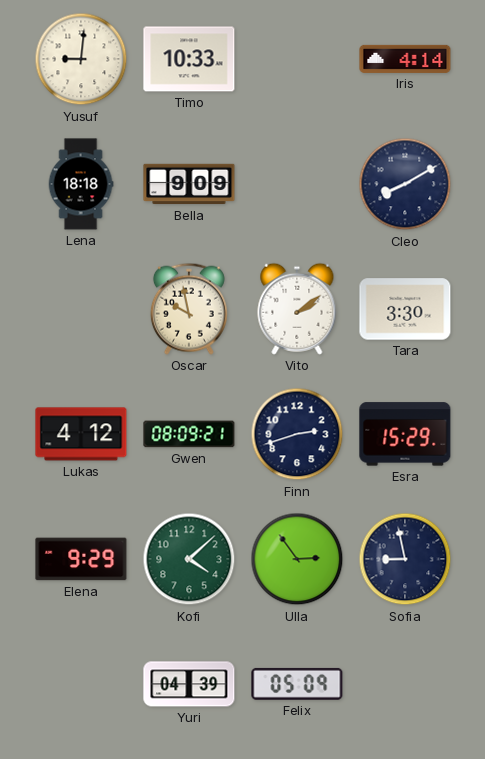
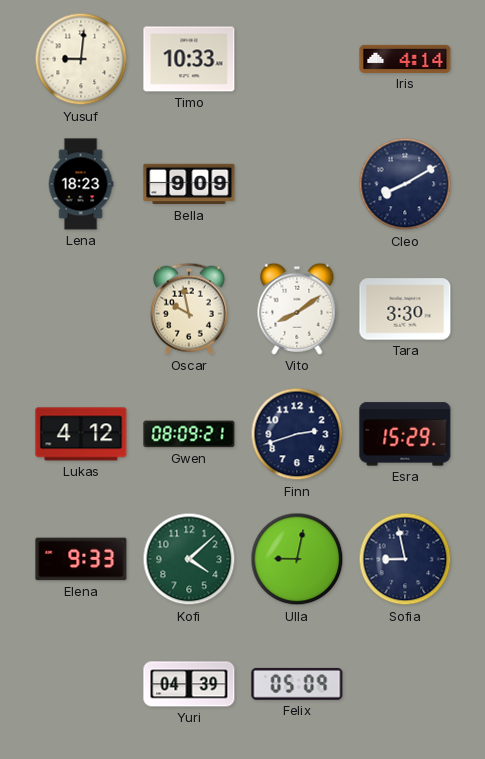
Lena: 18:18 -> 18:23 (81, 184)
Vito: 2:09 -> 8:09 (297, 309)
Elena: 9:29 -> 9:33 (81, 559)
Ulla: 2:54 -> 9:02 (297, 559)
